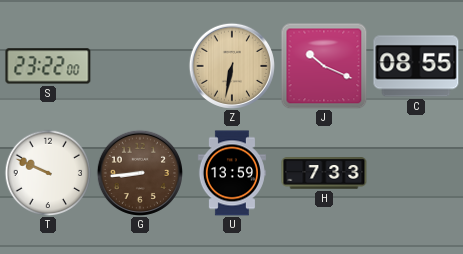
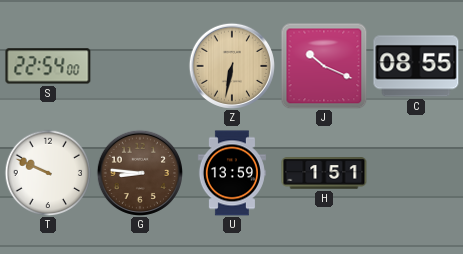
S: 23:22 -> 22:54 (48, 66)
G: 8:44 -> 8:46 (139, 172)
H: 7:33 -> 1:51 (324, 173)
